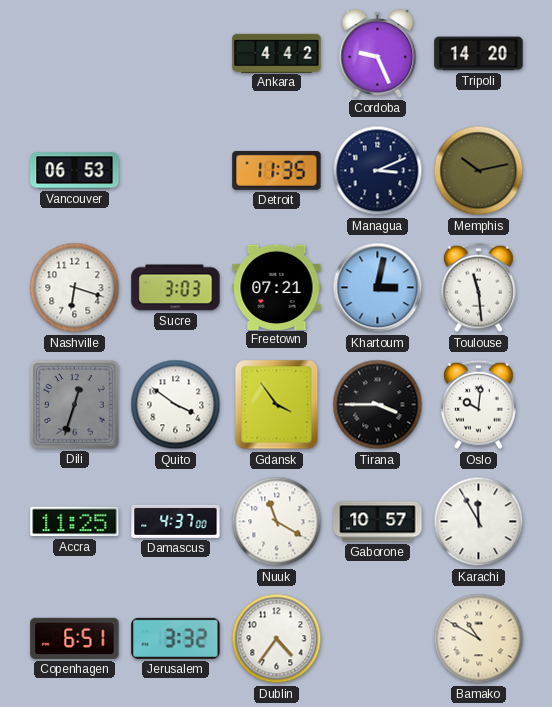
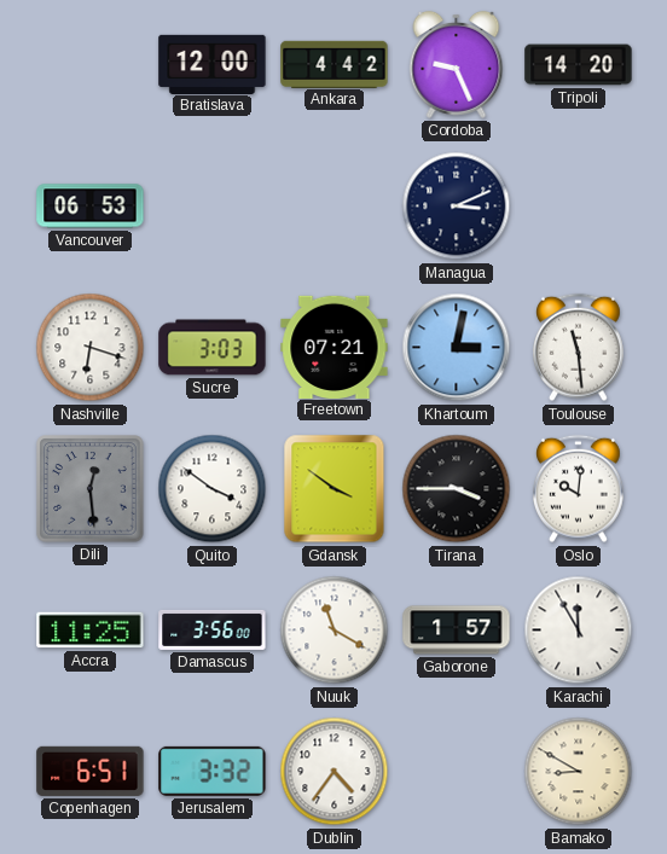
Bratislava: none -> 12:00 (213, 64)
Detroit: 11:35 -> none (277, 170)
Memphis: 10:13 -> none (479, 171)
Dili: 12:33 -> 12:29 (91, 489)
Gdansk: 3:54 -> 3:51 (335, 489)
Damascus: 4:37 -> 3:56 (213, 629)
Gaborone: 10:57 -> 1:57 (457, 631)
Bamako: 10:50 -> 8:50 (579, 772)
